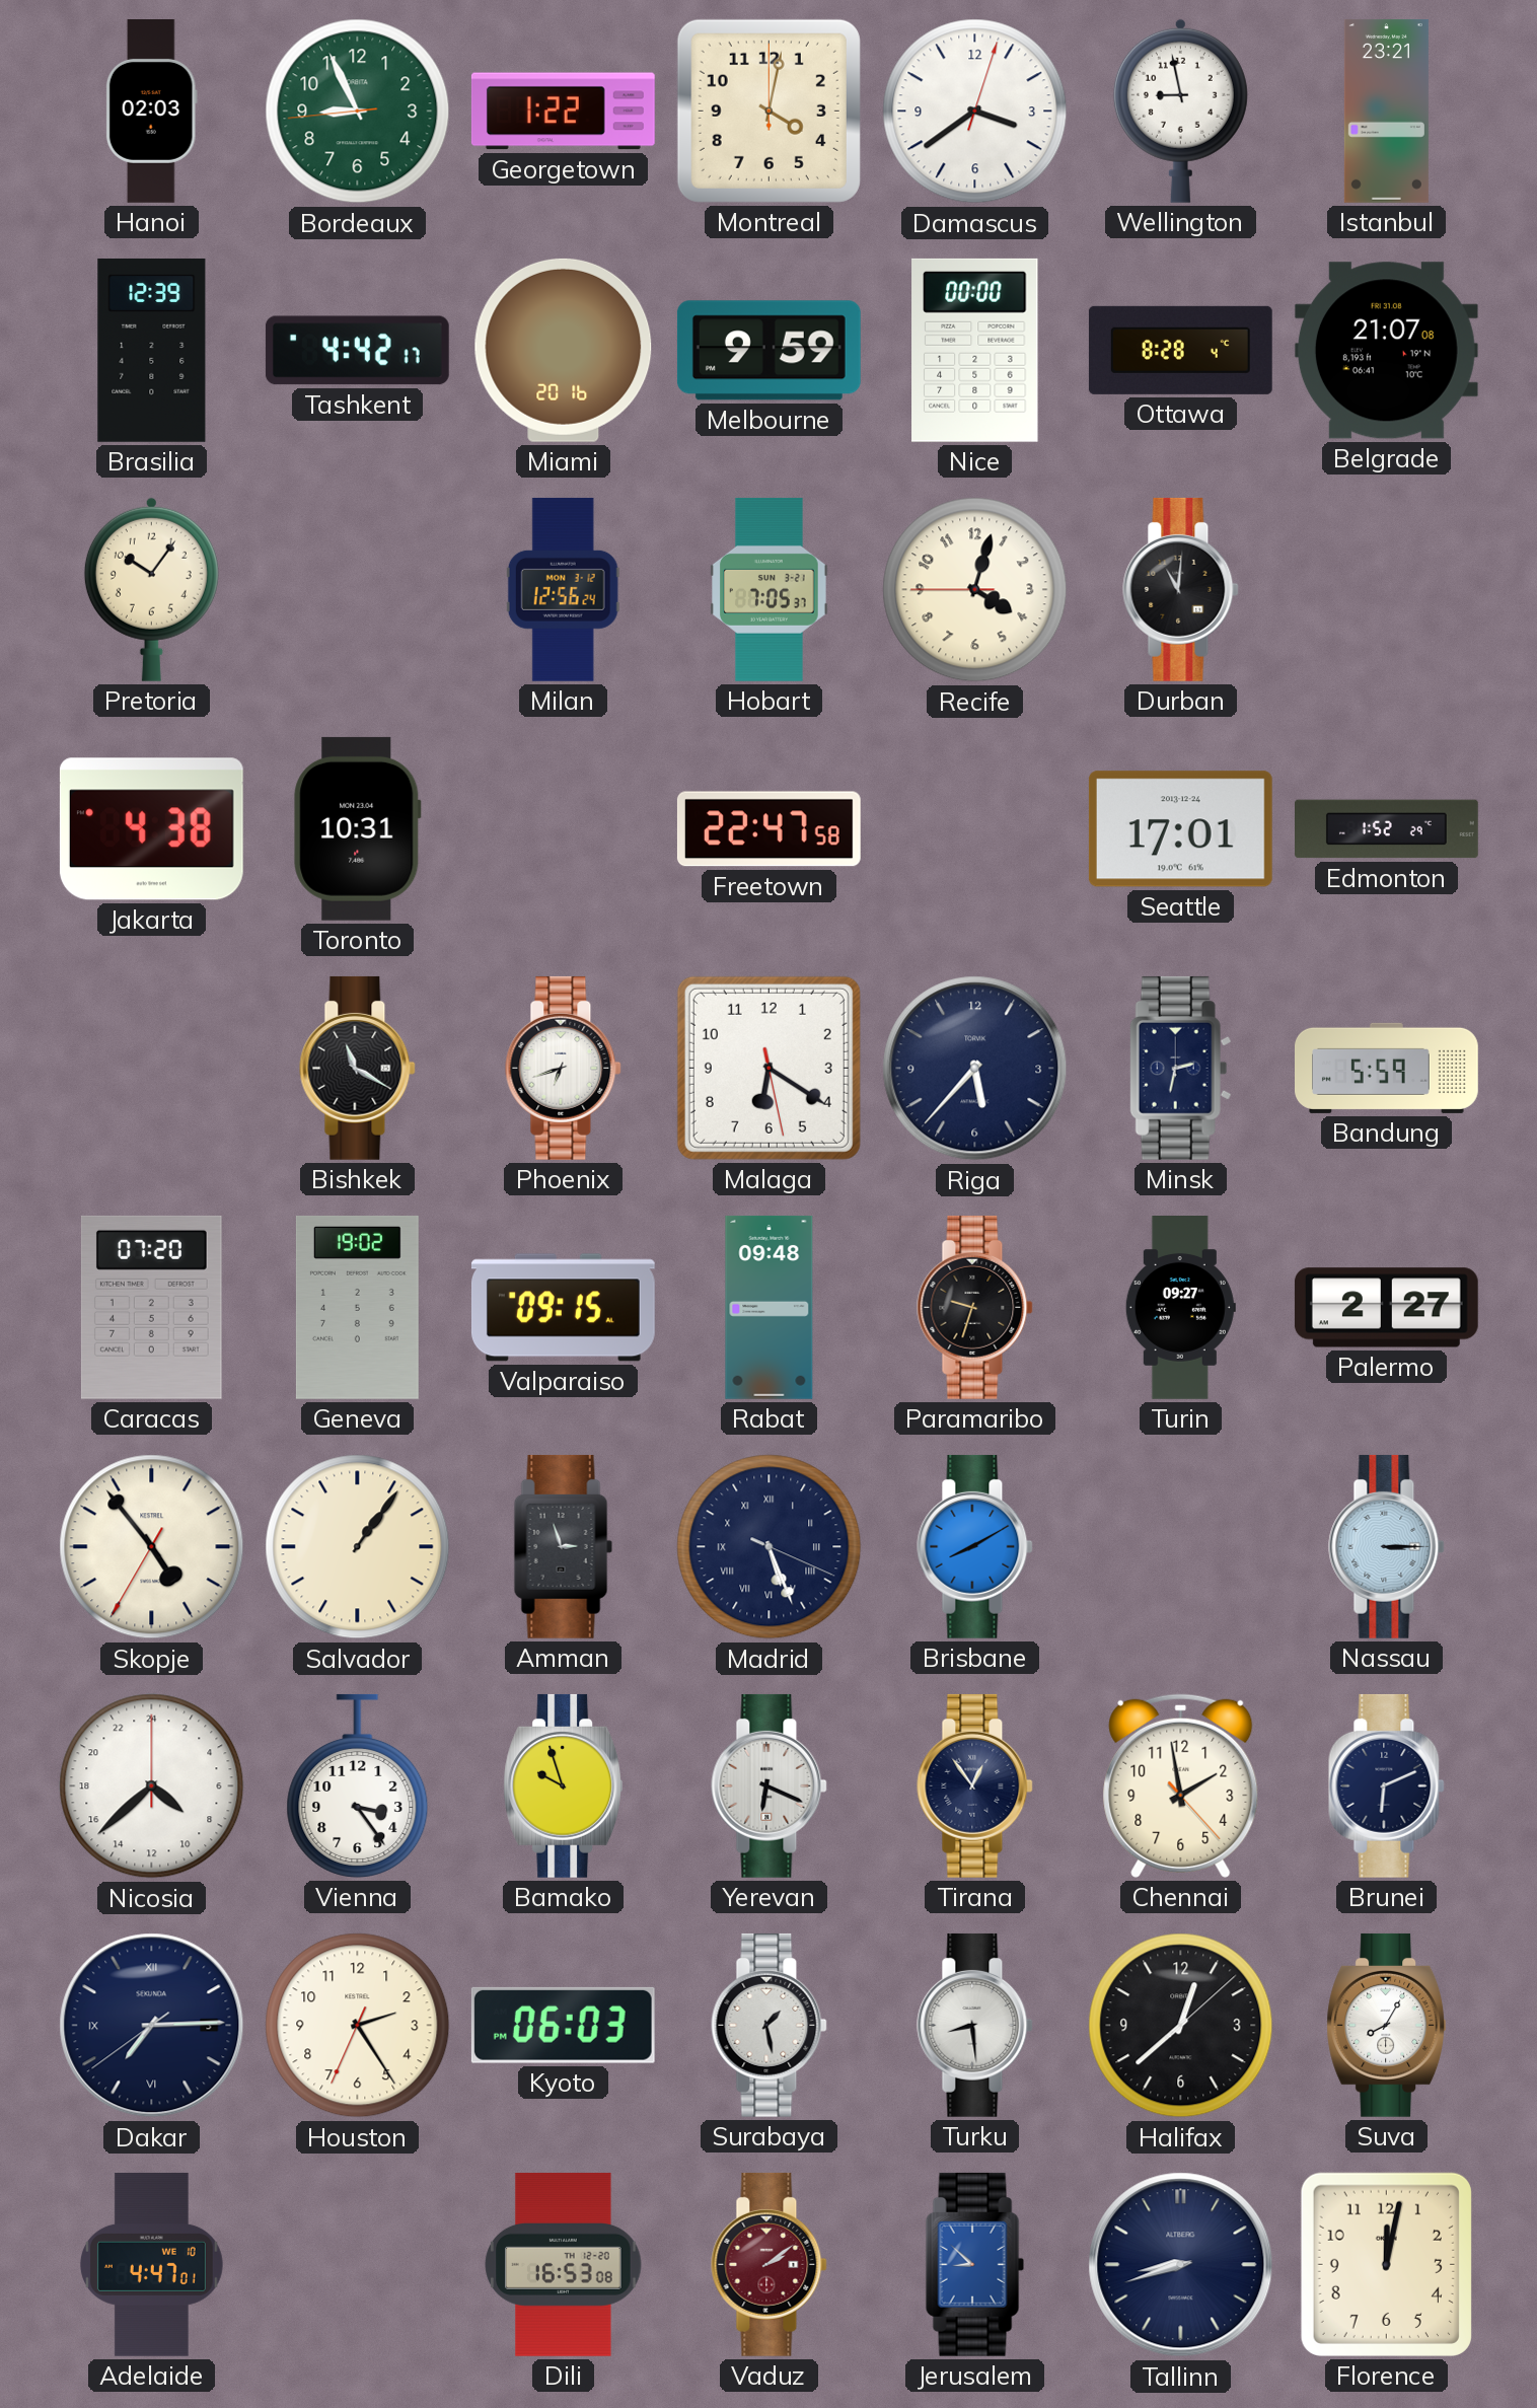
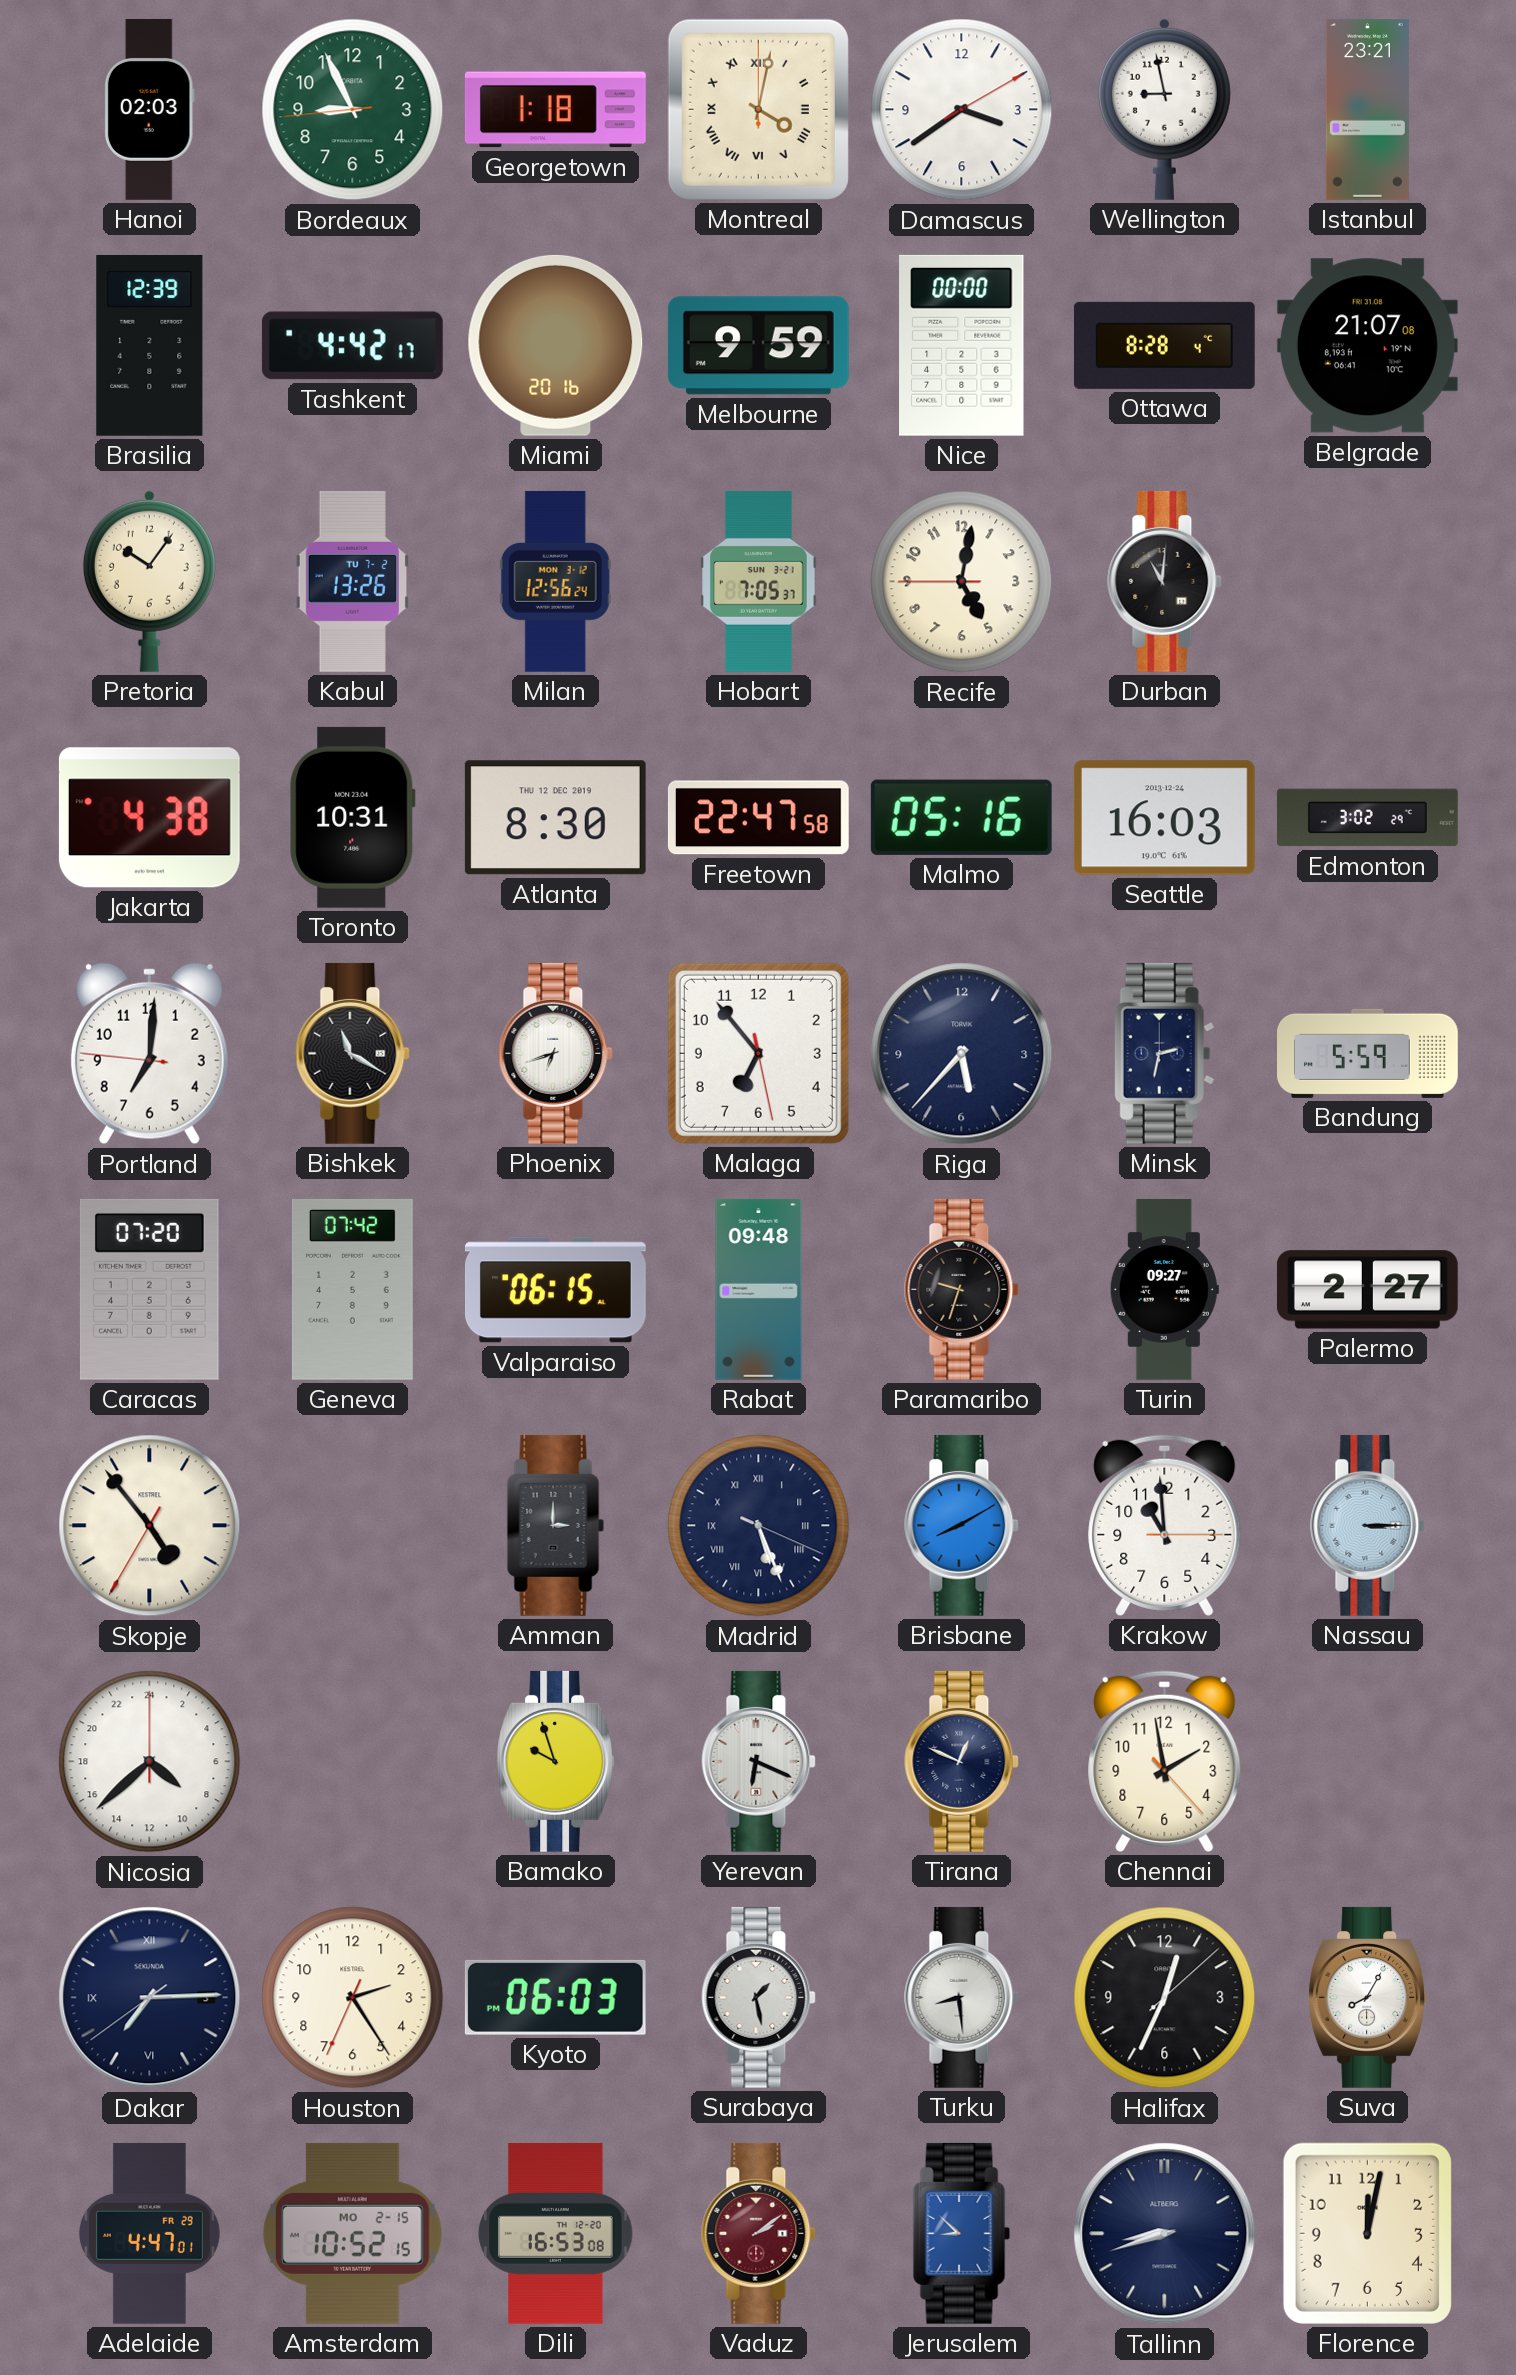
Georgetown: 1:22 -> 1:18 (555, 110)
Montreal numerals: Arabic -> Roman (758, 109)
Damascus: 3:39:03 -> 3:39:10 (962, 110)
Kabul: none -> 13:26 (352, 581)
Recife: 4:02 -> 5:01 (962, 582)
Atlanta: none -> 8:30 (555, 818)
Malmo: none -> 05:16 (961, 817)
Seattle: 17:01 -> 16:03 (1164, 818)
Edmonton: 1:52 -> 3:02 (1368, 818)
Portland: none -> 7:00 (149, 1054)
Malaga: 6:20 -> 6:53 (758, 1053)
Geneva: 19:02 -> 07:42 (352, 1289)
Valparaiso: 09:15 -> 06:15 (555, 1290)
Salvador: 1:06 -> none (358, 1547)
Amman: 2:57 -> 3:00 (556, 1525)
Krakow: none -> 10:59 (1165, 1525)
Vienna: 3:24 -> none (358, 1785)
Tirana: 12:54 -> 12:49 (962, 1761)
Brunei: 6:11 -> none (1387, 1785)
Halifax: 12:38 -> 12:34 (1165, 1998)
Adelaide date: WE 10 -> FR 29 (149, 2233)
Amsterdam: none -> 10:52 (352, 2233)
